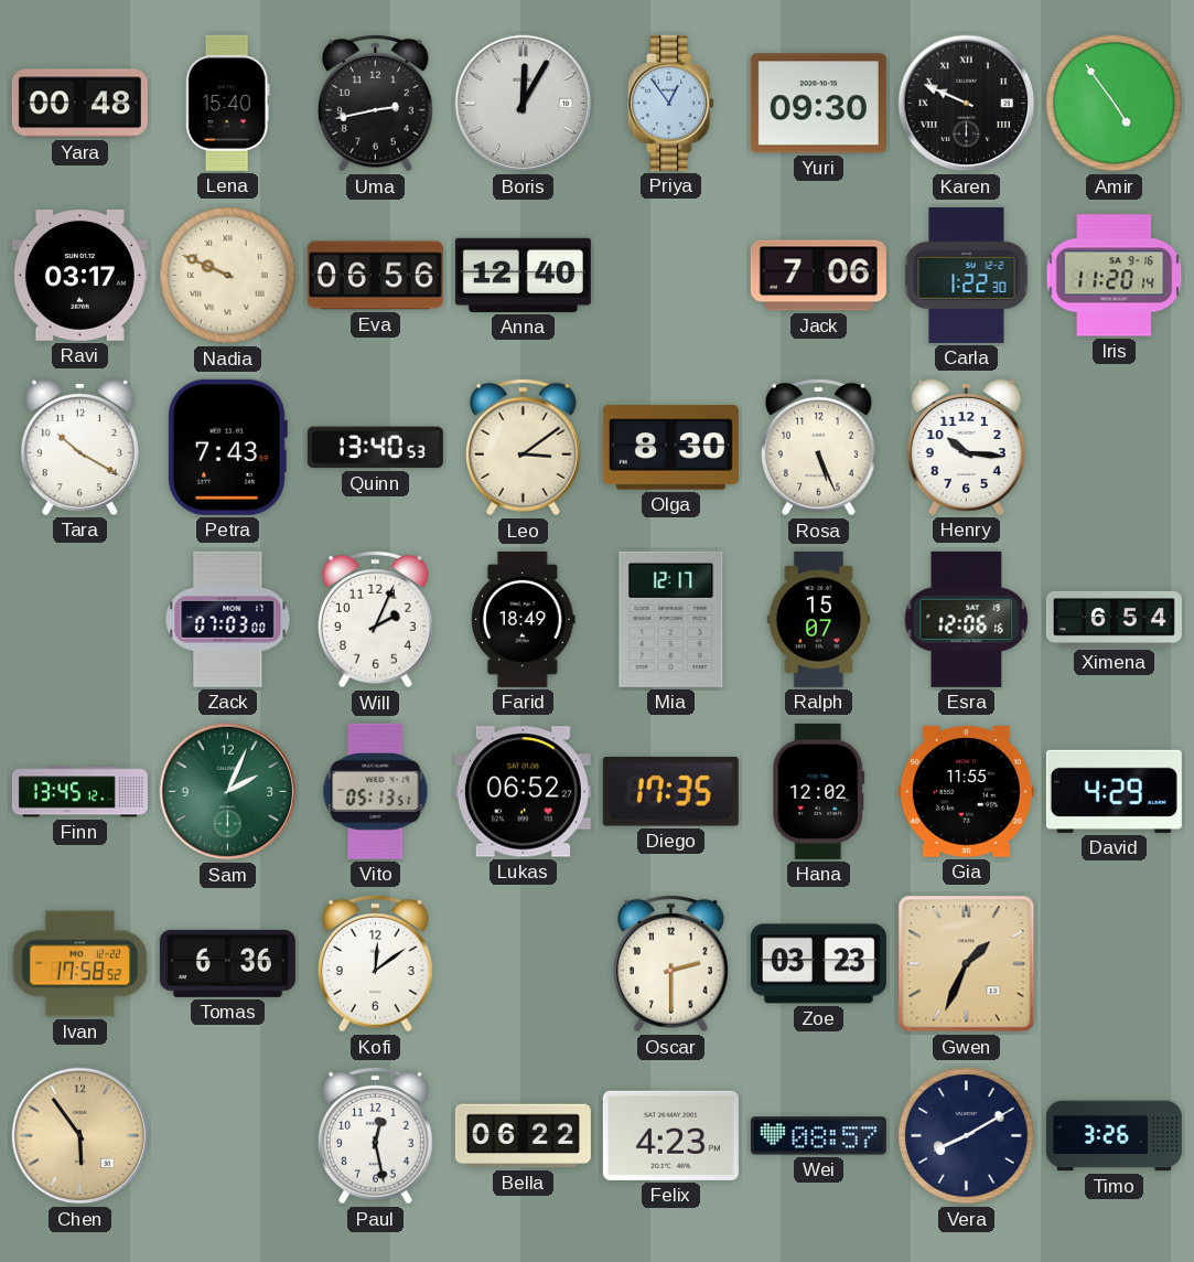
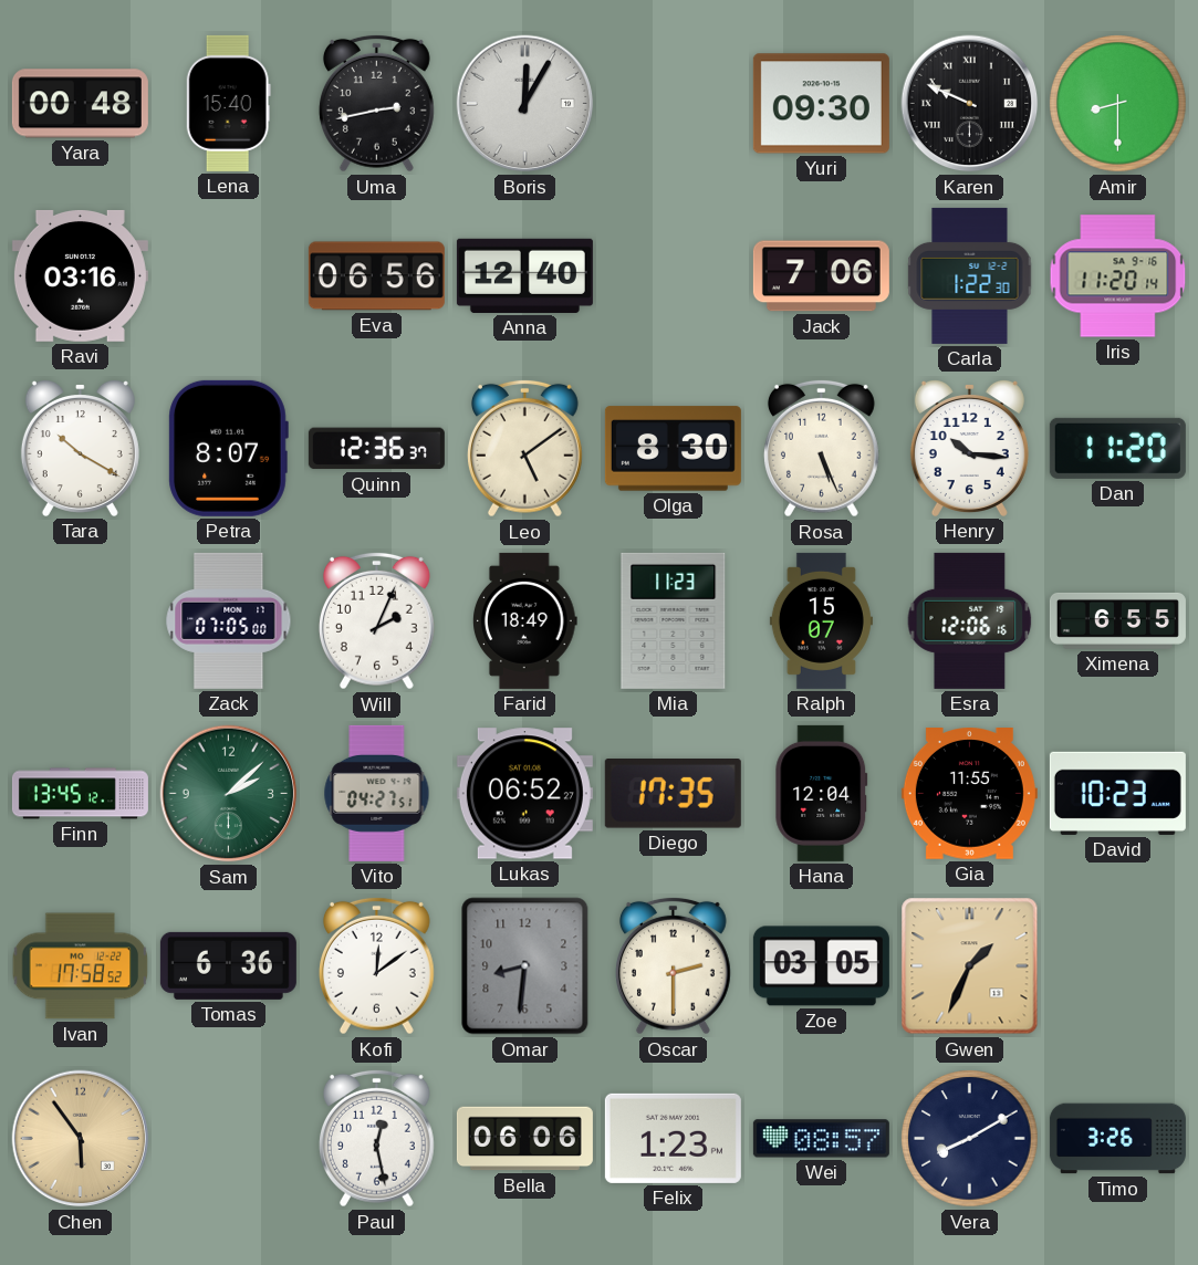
Priya: 12:54 -> none (671, 103)
Amir: 4:54 -> 8:30 (1118, 104)
Ravi: 03:17 -> 03:16 (80, 275)
Nadia: 9:49 -> none (228, 276)
Petra: 7:43 -> 8:07 (228, 448)
Quinn: 13:40 -> 12:36 (376, 449)
Leo: 3:09 -> 5:09 (524, 448)
Dan: none -> 11:20 (1117, 448)
Zack: 07:03 -> 07:05 (229, 620)
Mia: 12:17 -> 11:23 (674, 620)
Ximena: 6:54 -> 6:55 (1117, 620)
Sam: 2:04 -> 2:08 (229, 794)
Vito: 05:13 -> 04:27 (377, 793)
Hana: 12:02 -> 12:04 (822, 793)
David: 4:29 -> 10:23 (1117, 793)
Omar: none -> 8:31 (525, 966)
Zoe: 03:23 -> 03:05 (821, 966)
Bella: 06:22 -> 06:06 (524, 1139)
Felix: 4:23 -> 1:23 (673, 1138)
